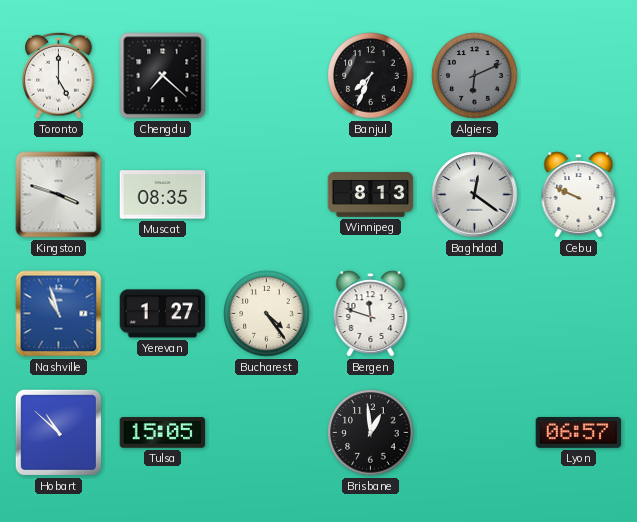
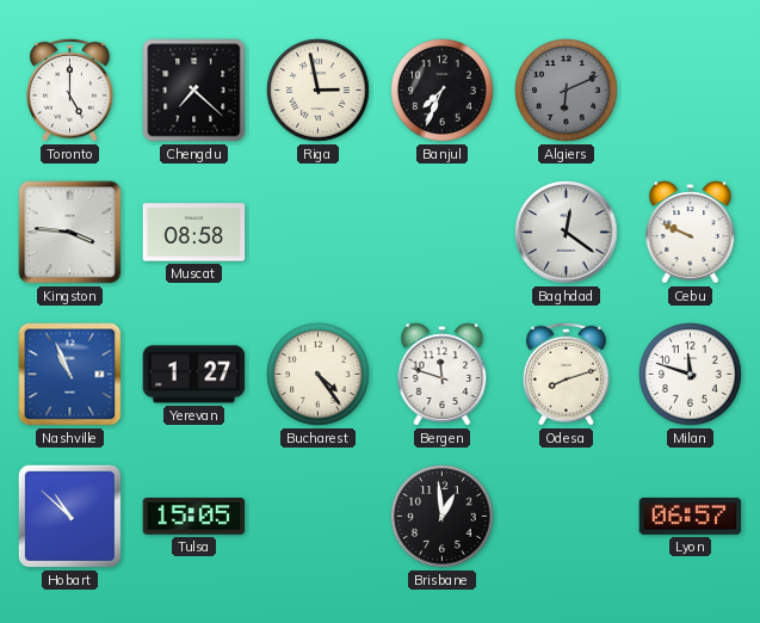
Riga: none -> 2:58 (319, 91)
Kingston: 3:48 -> 3:46 (70, 233)
Muscat: 08:35 -> 08:58 (194, 233)
Winnipeg: 8:13 -> none (371, 195)
Nashville: 10:57 -> 10:56 (70, 375)
Odesa: none -> 8:12 (567, 374)
Milan: none -> 11:48 (691, 375)
